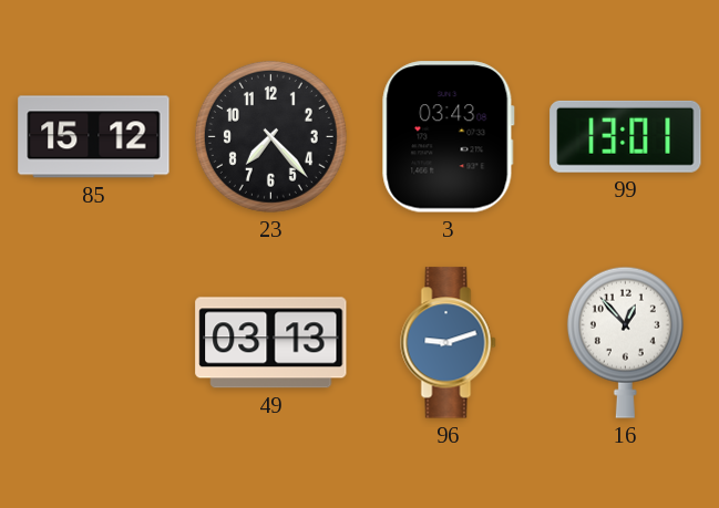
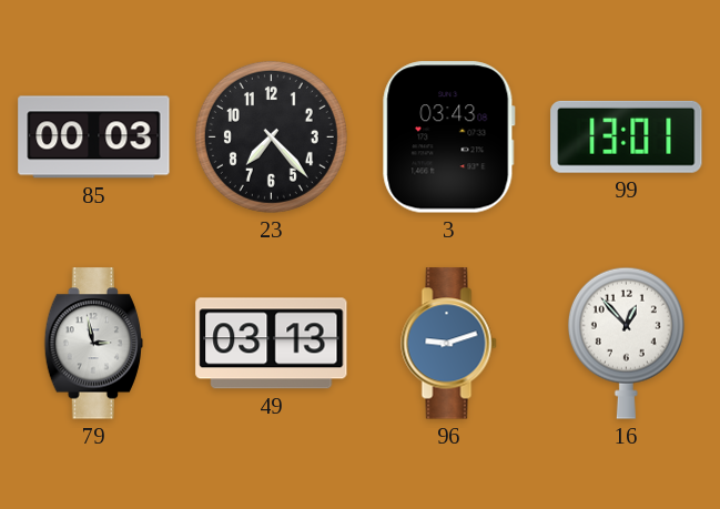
85: 15:12 -> 00:03 (94, 138)
79: none -> 2:58 (93, 344)
